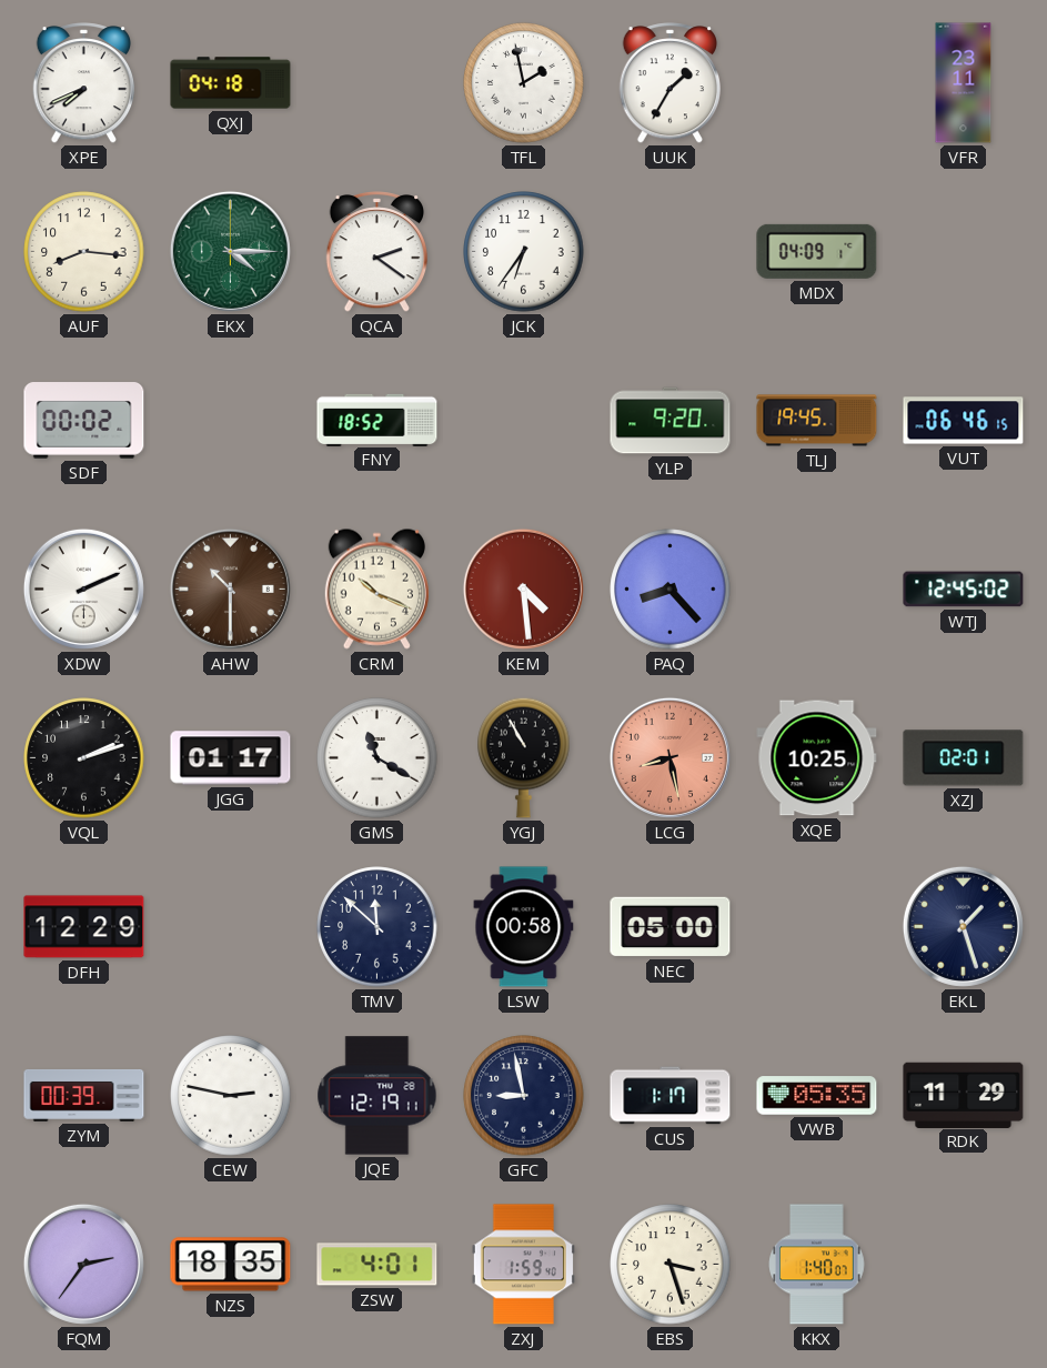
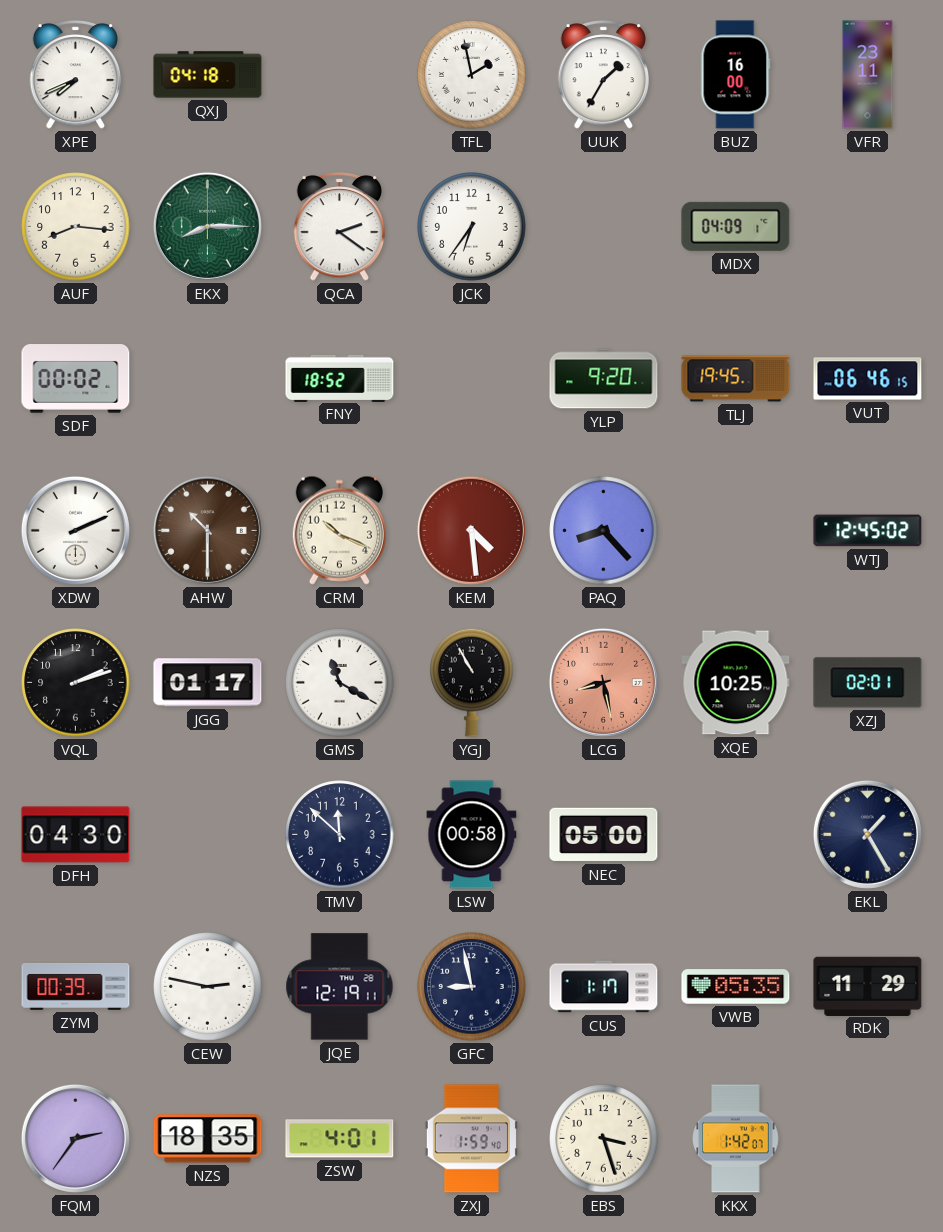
BUZ: none -> 16:00 (736, 75)
EKX: 4:15 -> 8:15 (207, 226)
DFH: 12:29 -> 04:30 (76, 835)
EKL: 1:27 -> 1:25 (867, 834)
KKX: 1:40 -> 1:42 (736, 1139)
